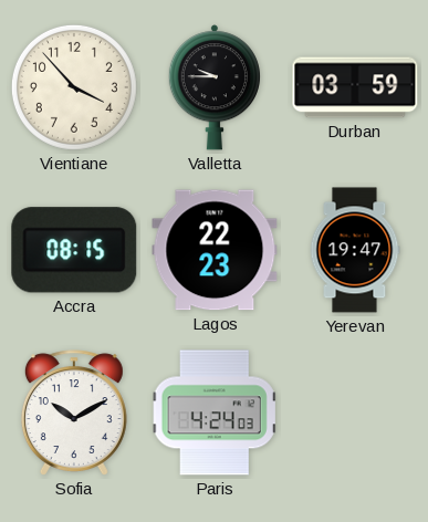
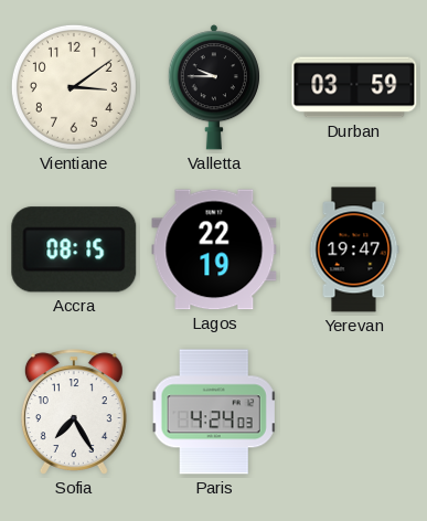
Vientiane: 3:53 -> 3:09 (74, 87)
Lagos: 22:23 -> 22:19 (214, 249)
Sofia: 10:10 -> 7:25 (74, 412)
